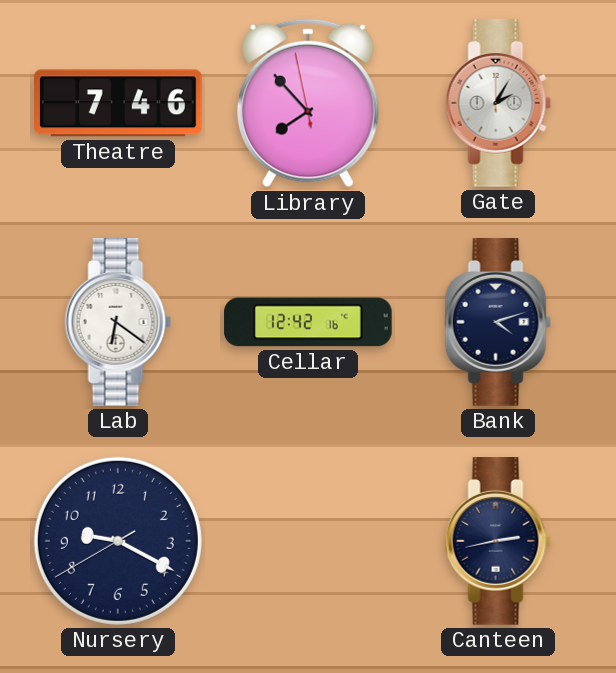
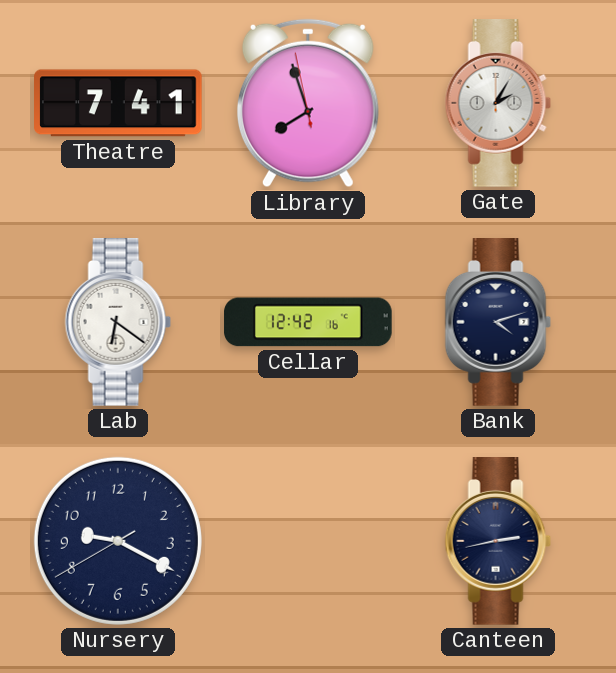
Theatre: 7:46 -> 7:41 (118, 103)
Library: 7:52 -> 7:56 (308, 103)
